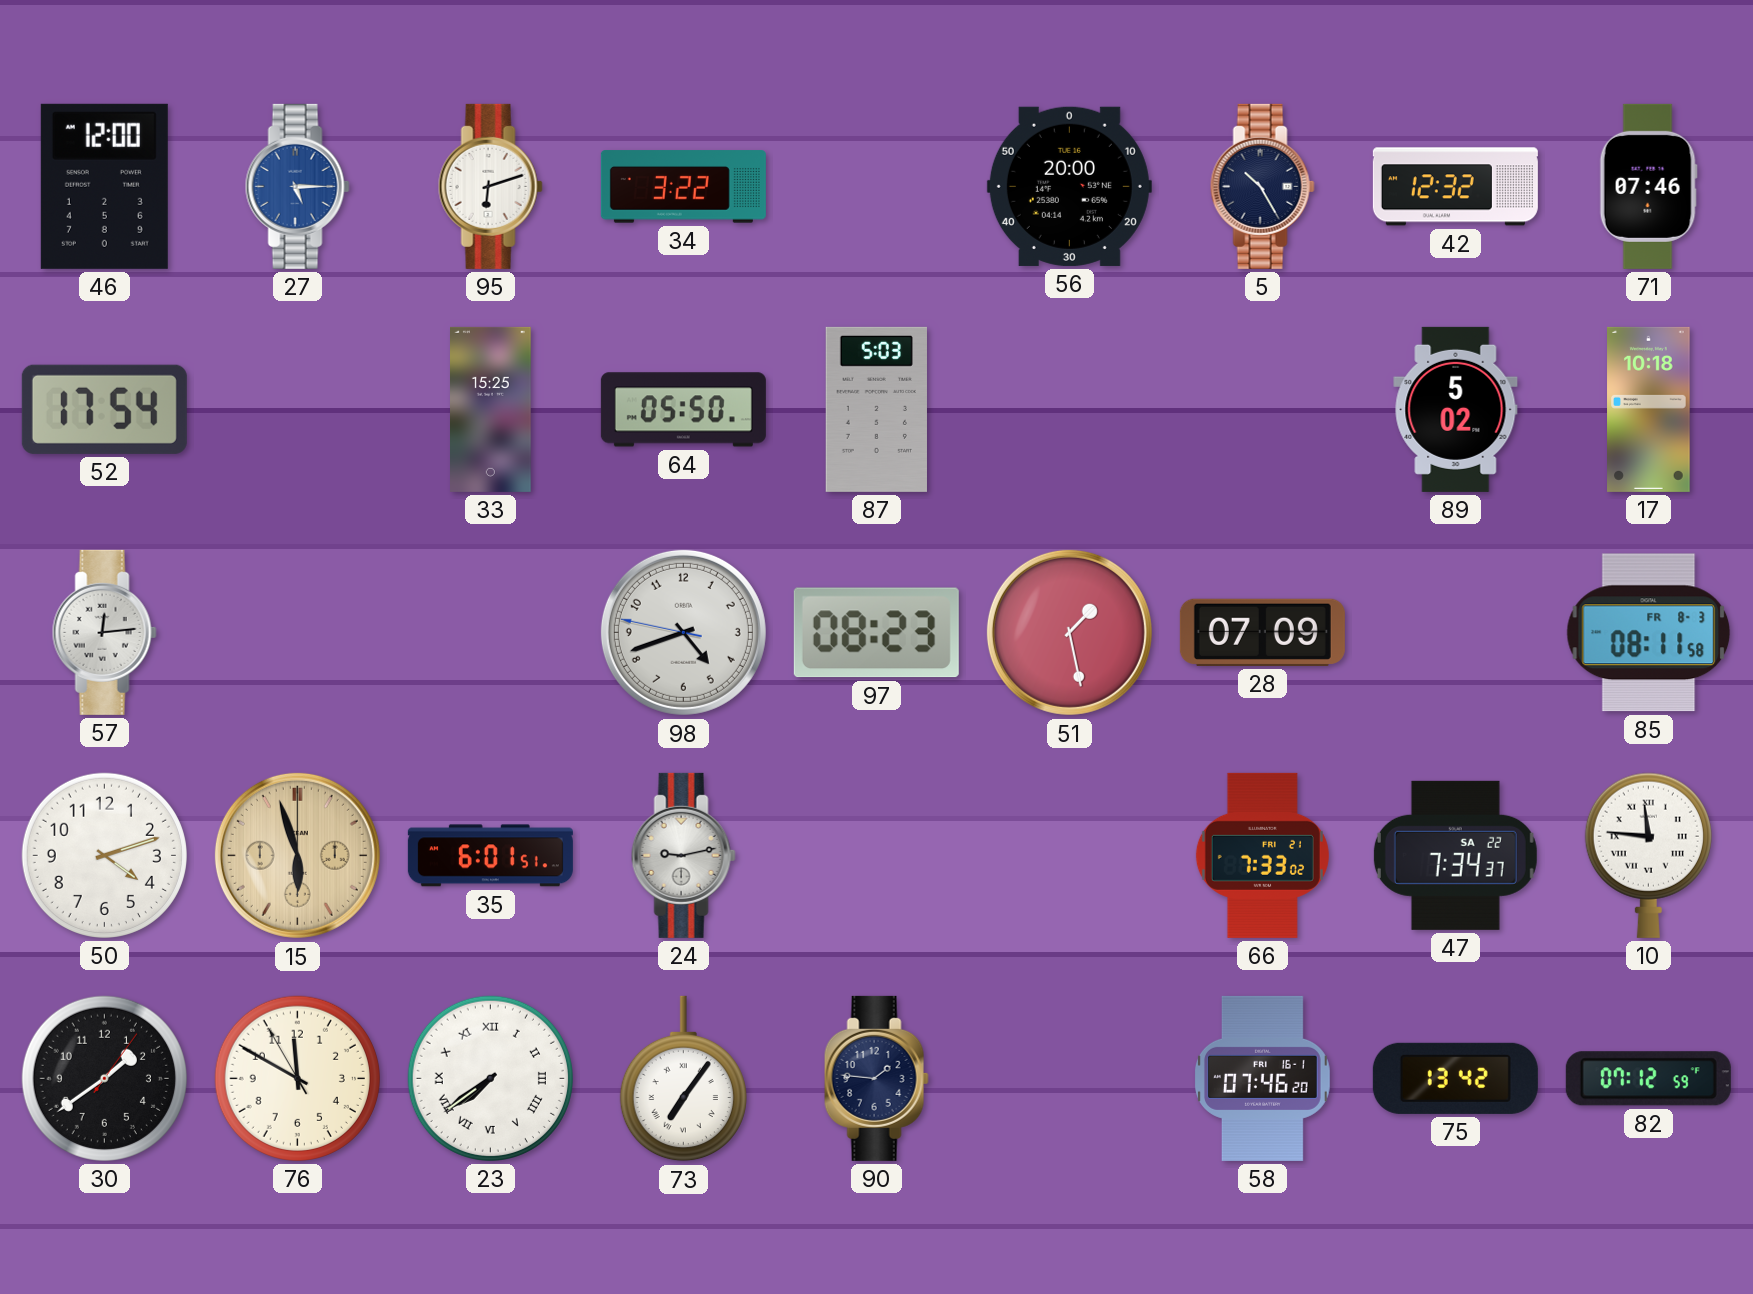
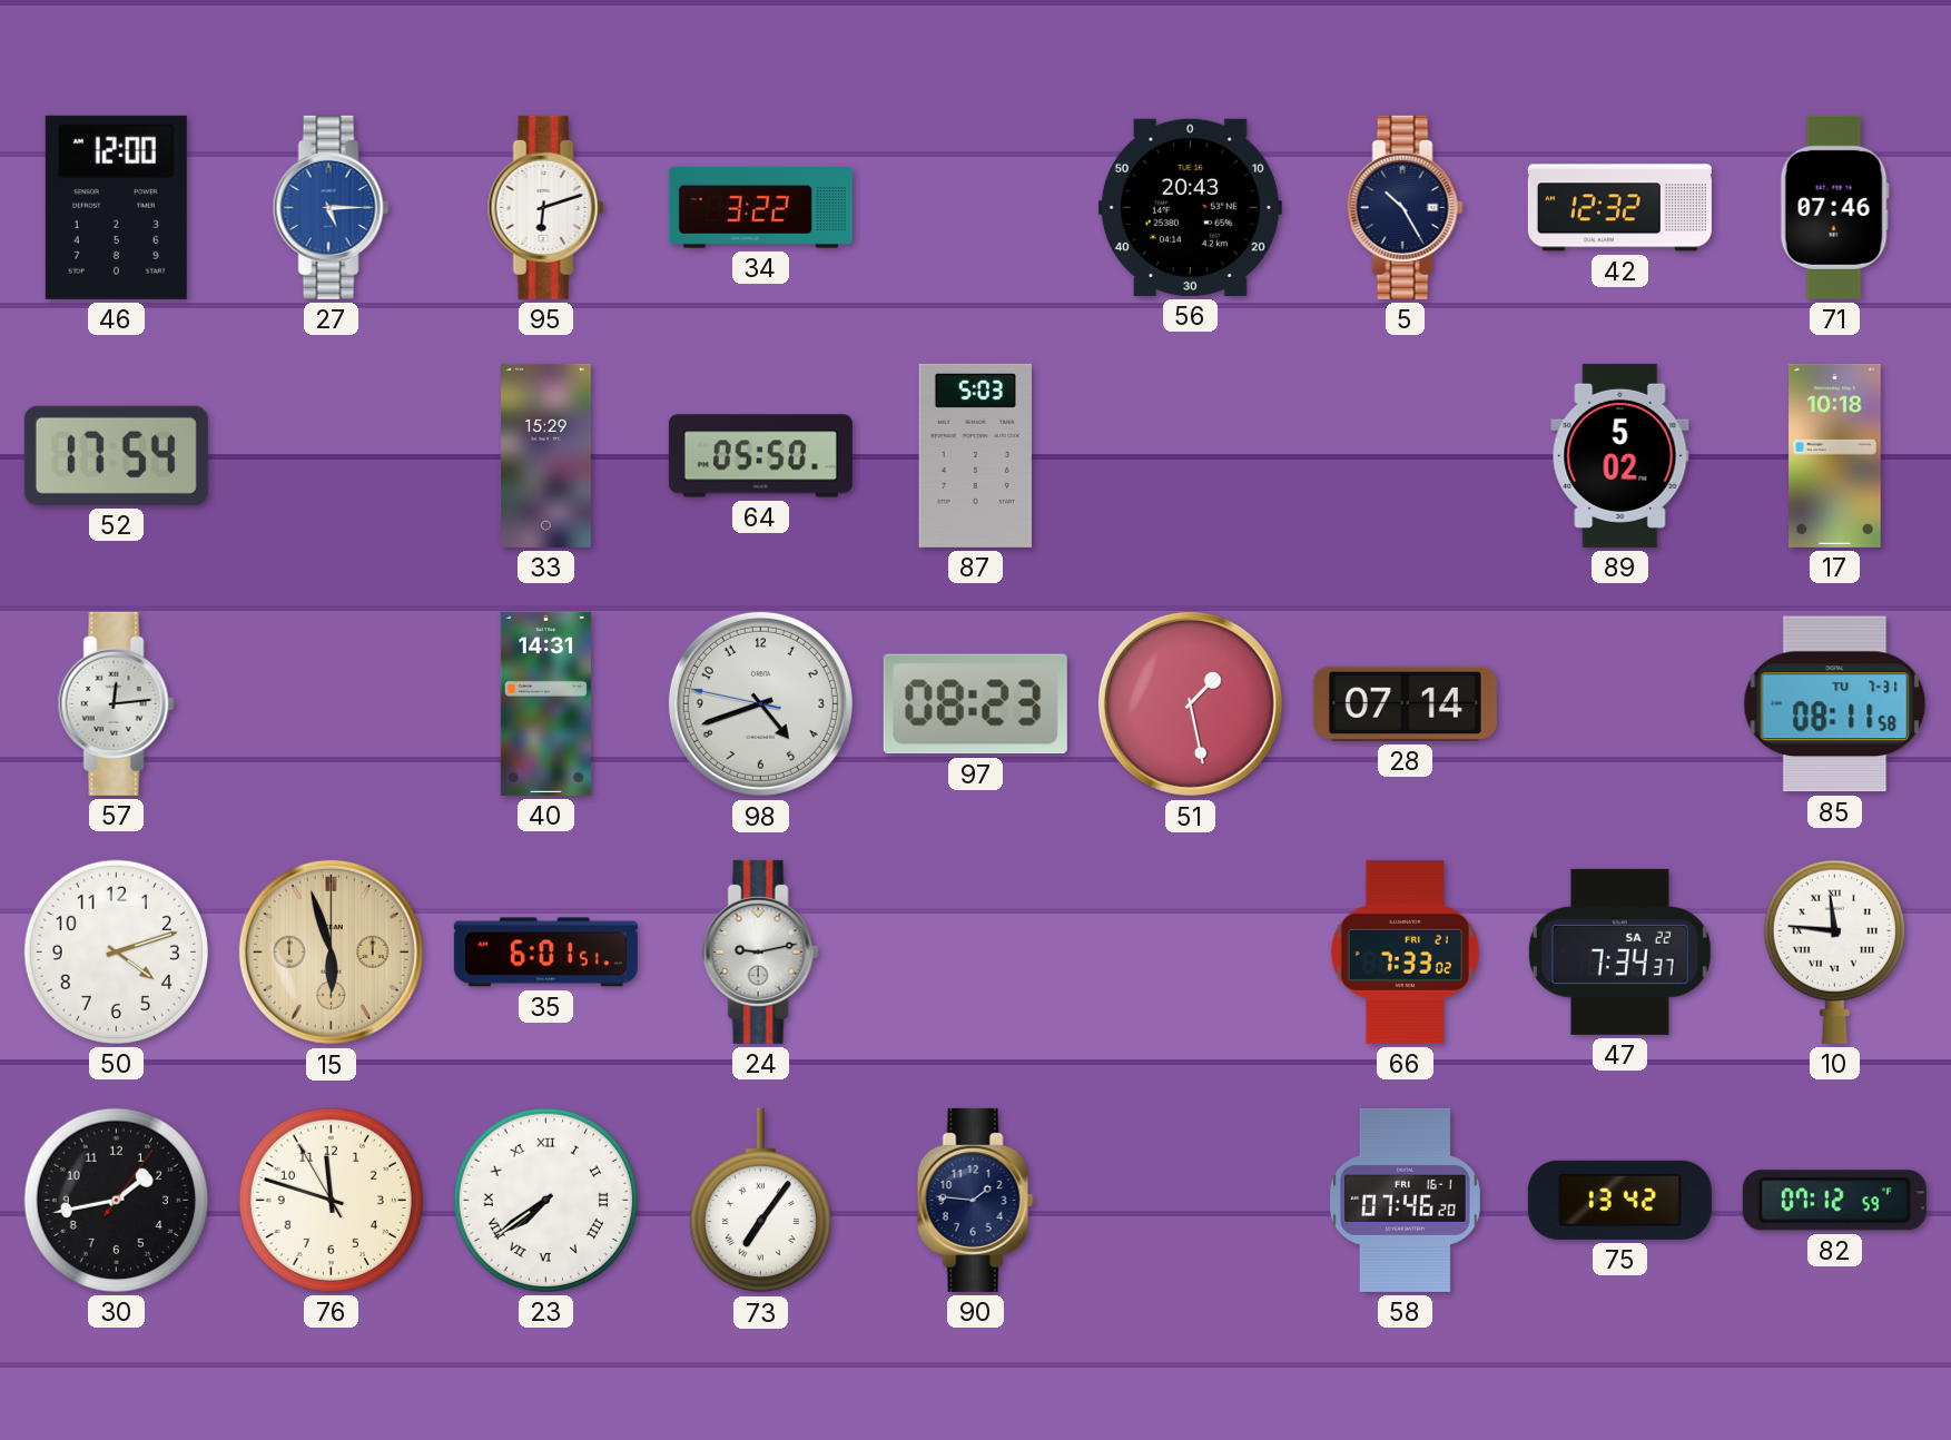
56: 20:00 -> 20:43 (1190, 207)
33: 15:25 -> 15:29 (546, 455)
40: none -> 14:31 (545, 703)
28: 07:09 -> 07:14 (1405, 703)
85 date: FR 8-3 -> TU 7-31 (1835, 704)
30: 1:39 -> 1:43 (116, 1200)
76: 11:49 -> 11:47 (331, 1200)
